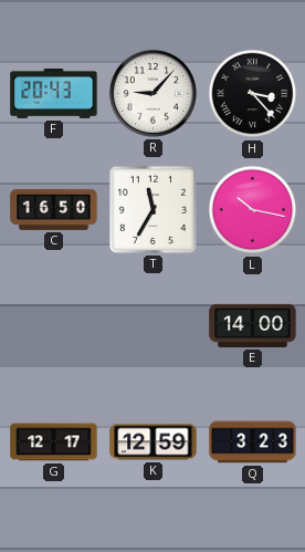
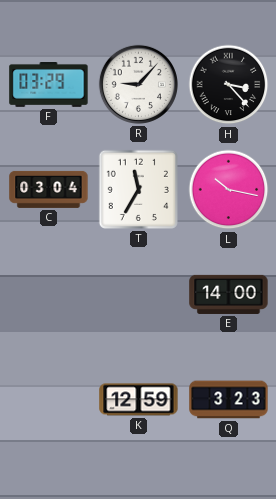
F: 20:43 -> 03:29 (49, 85)
C: 16:50 -> 03:04 (49, 189)
G: 12:17 -> none (54, 442)
